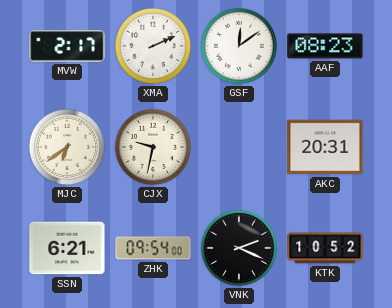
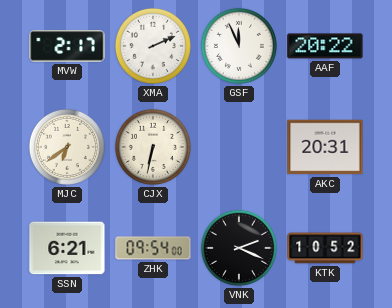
GSF: 12:09 -> 11:56 (239, 46)
AAF: 08:23 -> 20:22 (325, 46)
CJX: 9:32 -> 6:32 (153, 147)
